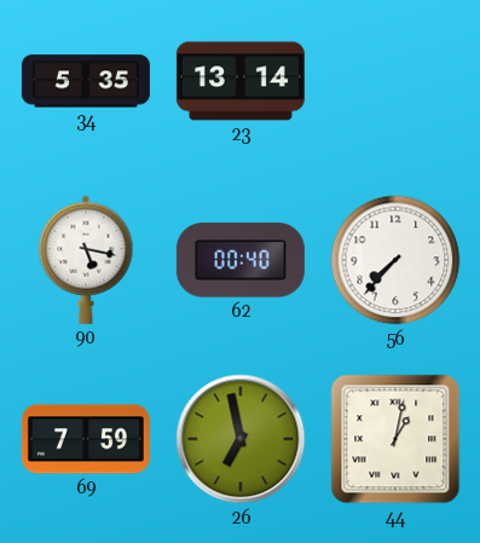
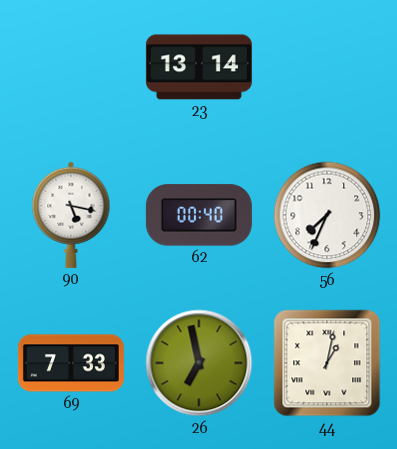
34: 5:35 -> none (86, 81)
56: 7:37 -> 7:34 (327, 215)
69: 7:59 -> 7:33 (71, 363)
